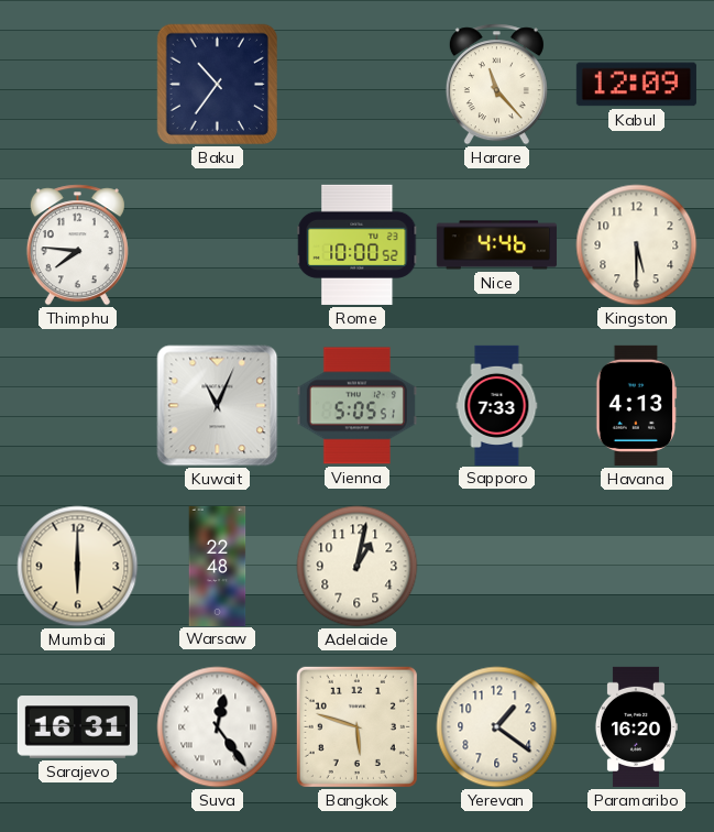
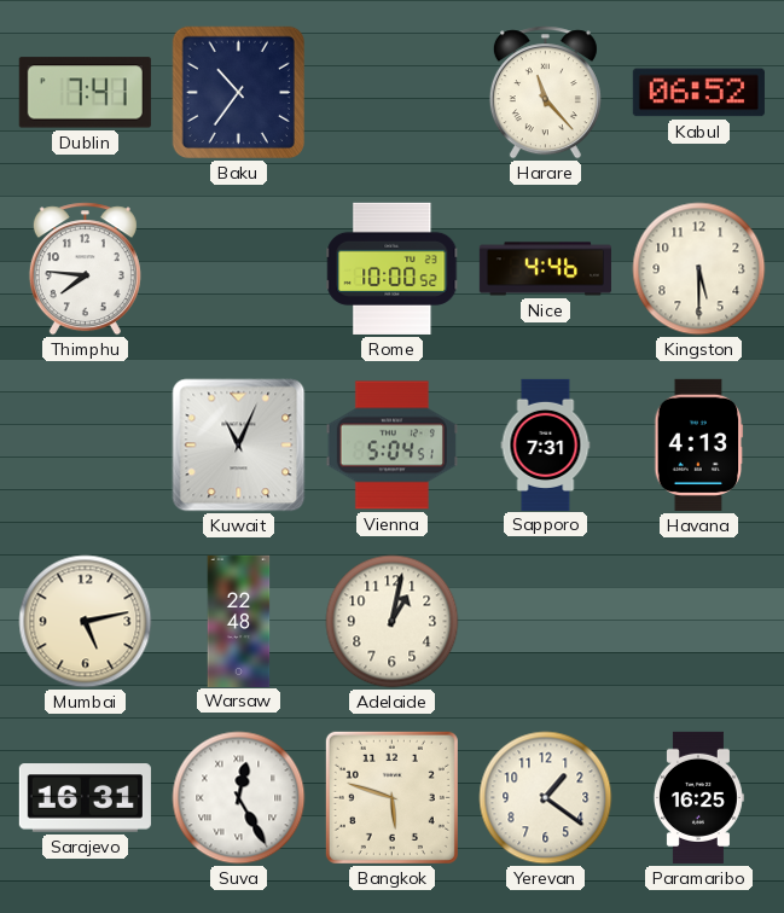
Dublin: none -> 7:41 (85, 93)
Kabul: 12:09 -> 06:52 (698, 93)
Vienna: 5:05 -> 5:04 (391, 446)
Sapporo: 7:33 -> 7:31 (546, 444)
Mumbai: 6:00 -> 5:13 (86, 622)
Suva: 12:24 -> 12:25 (239, 798)
Paramaribo: 16:20 -> 16:25 (698, 797)
